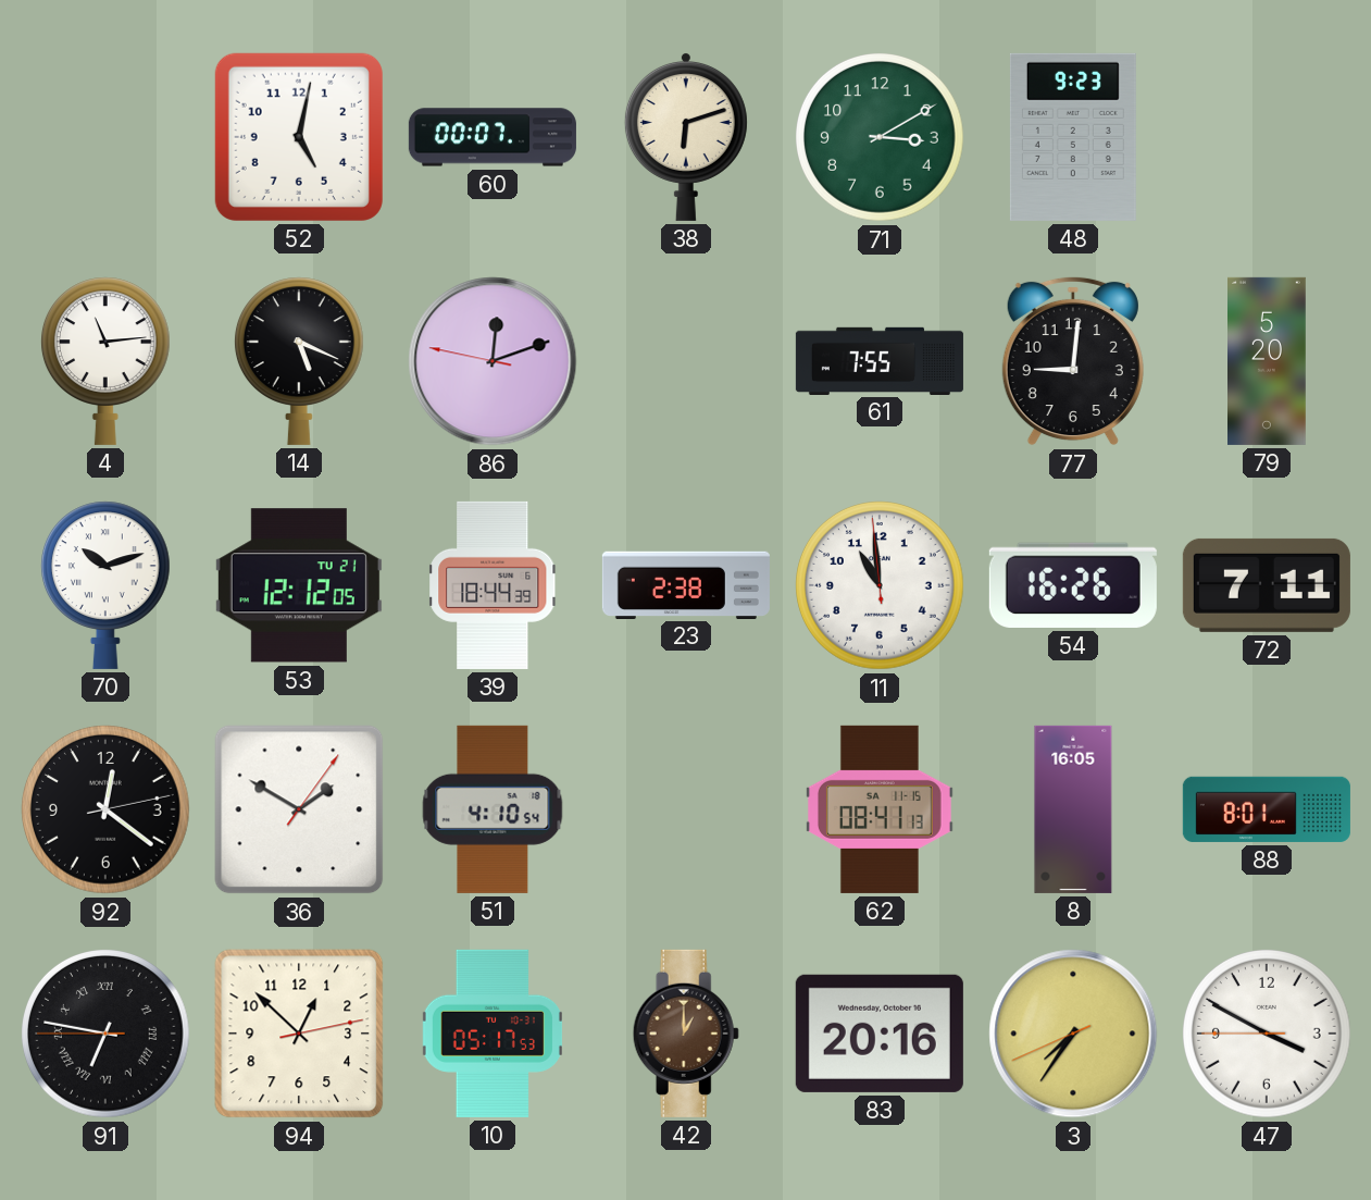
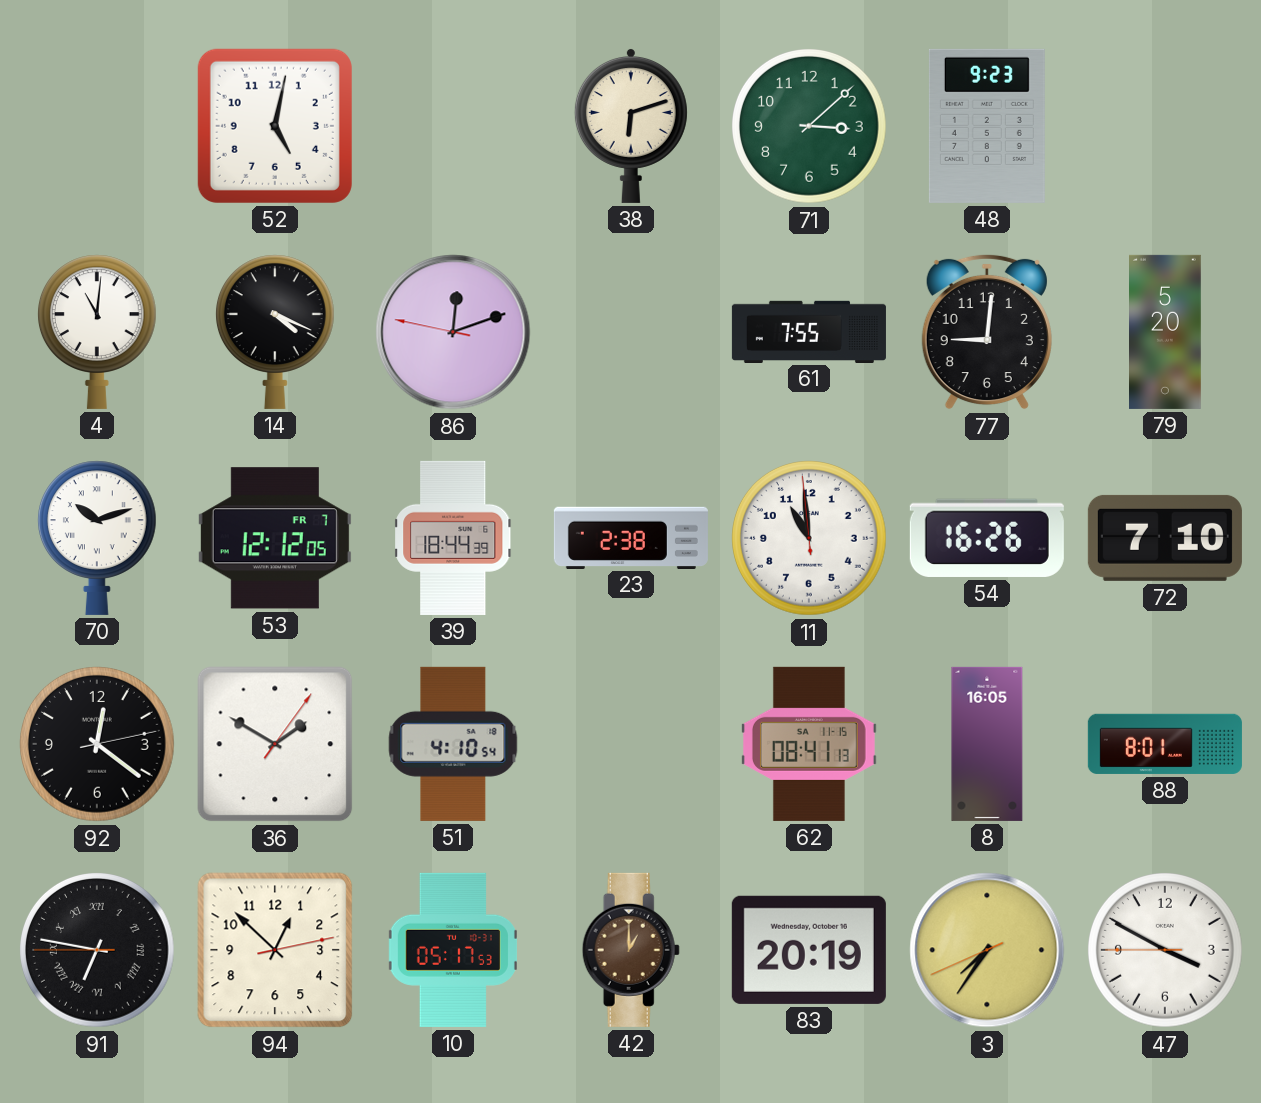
60: 00:07 -> none (493, 137)
71: 3:10 -> 3:08 (810, 127)
4: 11:14 -> 11:01 (97, 332)
14: 5:19 -> 4:19 (275, 332)
53 date: TU 21 -> FR 7 (275, 538)
72: 7:11 -> 7:10 (1165, 538)
83: 20:16 -> 20:19 (809, 950)
